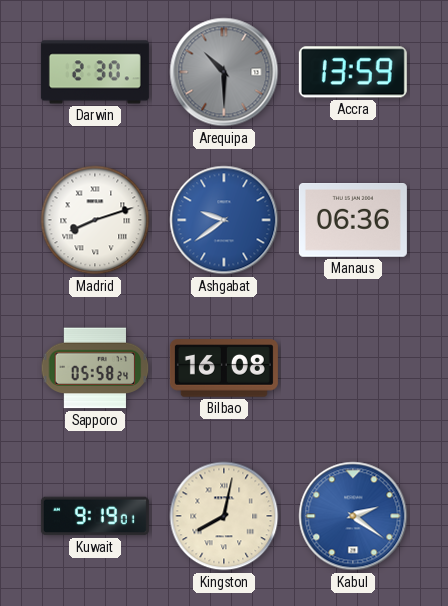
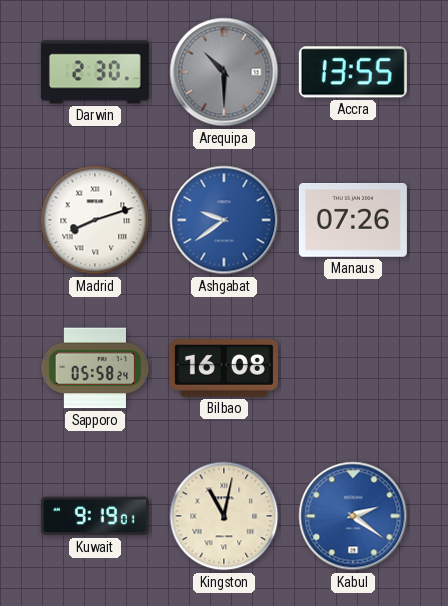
Accra: 13:59 -> 13:55 (353, 72)
Manaus: 06:36 -> 07:26 (353, 221)
Kingston: 8:02 -> 11:02 (224, 516)
